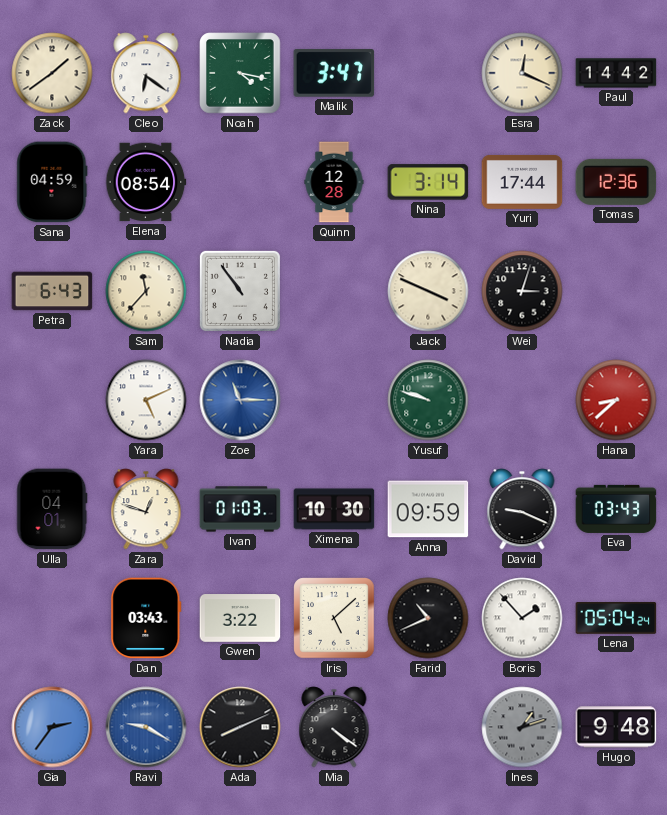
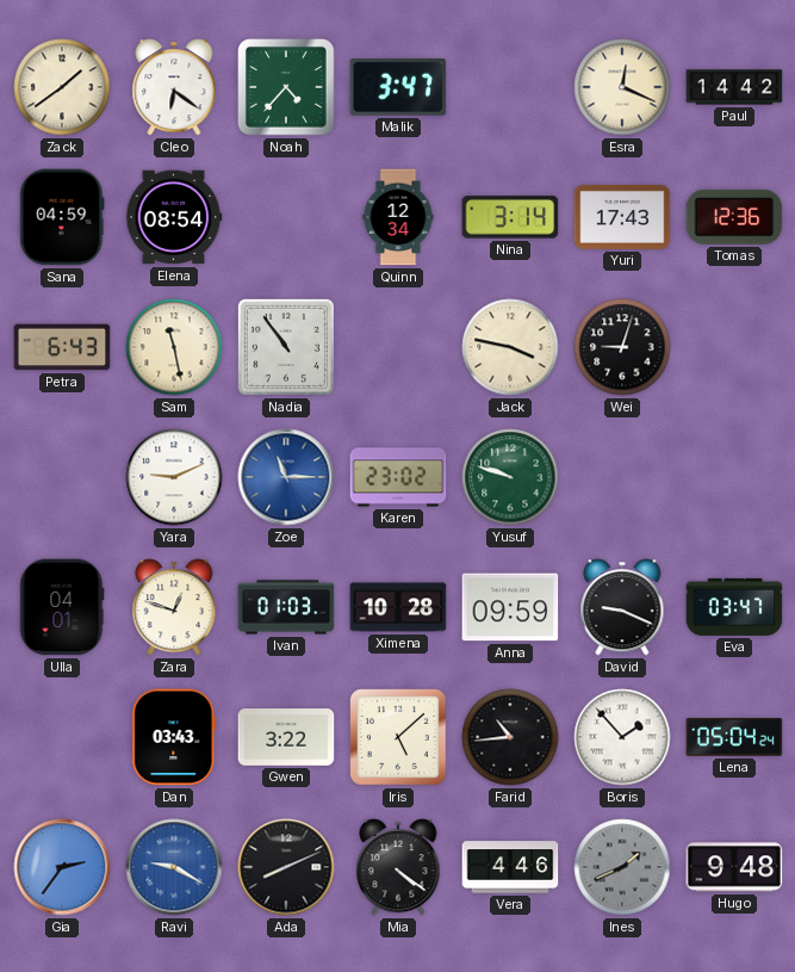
Noah: 4:17 -> 4:37 (286, 87)
Quinn: 12:28 -> 12:34 (398, 217)
Yuri: 17:44 -> 17:43 (622, 217)
Sam: 11:37 -> 11:28 (174, 347)
Jack: 3:49 -> 3:47 (510, 347)
Wei: 3:03 -> 9:03 (622, 347)
Yara: 5:11 -> 9:11 (174, 477)
Karen: none -> 23:02 (398, 477)
Hana: 8:38 -> none (616, 400)
Ximena: 10:30 -> 10:28 (398, 607)
Eva: 03:43 -> 03:47 (734, 607)
Farid: 10:41 -> 10:44 (510, 737)
Vera: none -> 4:46 (510, 867)
Ines: 1:12 -> 1:41 (622, 867)
